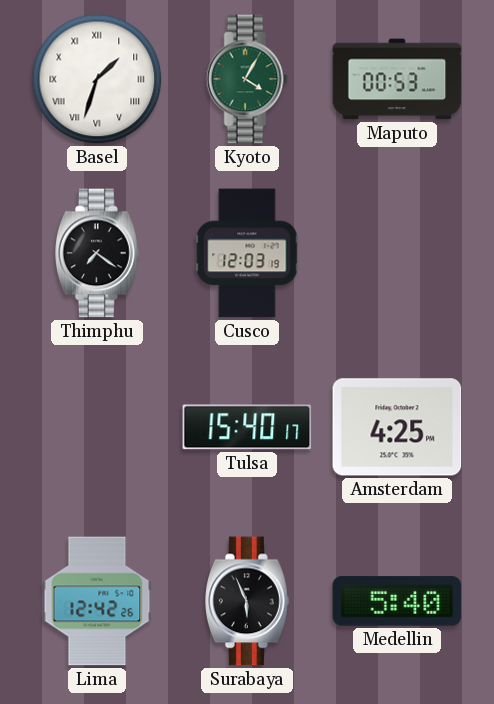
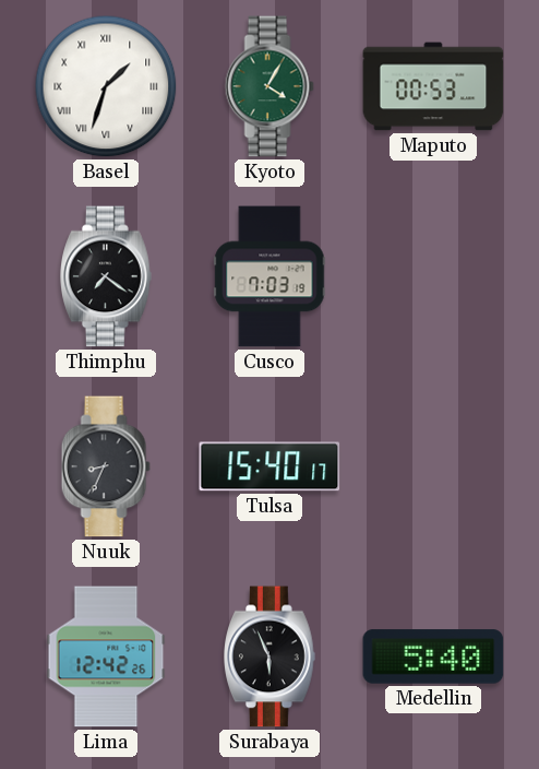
Cusco: 12:03 -> 7:03 (269, 276)
Nuuk: none -> 8:34 (106, 466)
Amsterdam: 4:25 -> none (397, 427)
